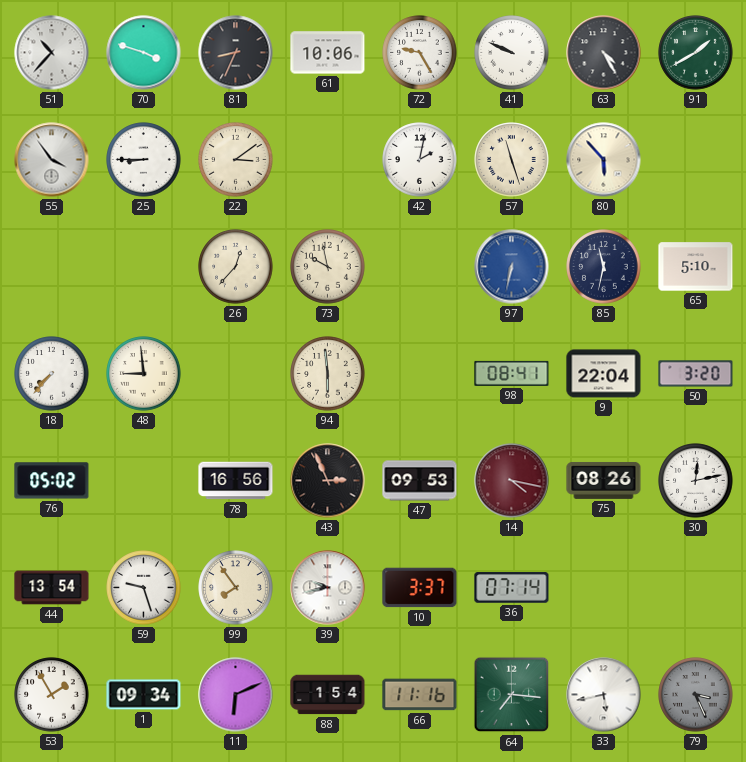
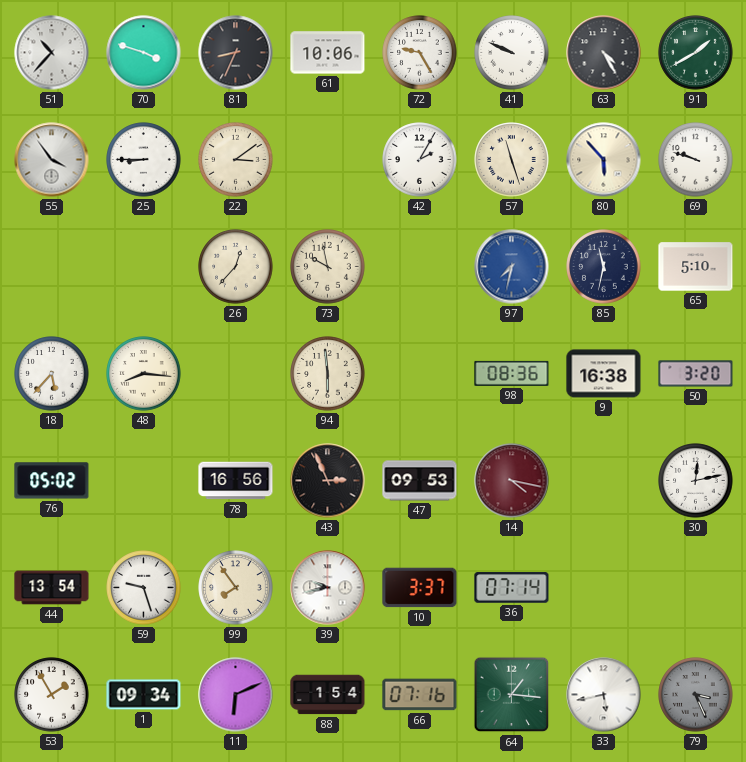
42: 2:02 -> 2:05 (420, 160)
69: none -> 9:48 (696, 160)
97: 6:32 -> 7:32 (512, 267)
18: 7:37 -> 5:37 (52, 374)
48: 8:59 -> 8:16 (144, 374)
98: 08:41 -> 08:36 (512, 373)
9: 22:04 -> 16:38 (604, 374)
75: 08:26 -> none (604, 480)
66: 11:16 -> 07:16 (420, 695)
64: 7:16 -> 1:16 (512, 695)
